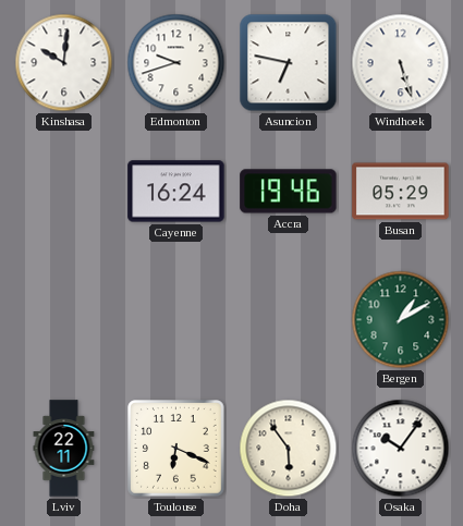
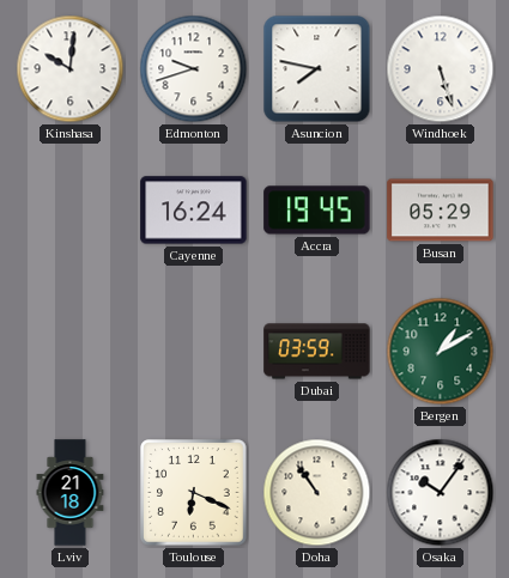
Asuncion: 6:47 -> 7:47 (317, 69)
Accra: 19:46 -> 19:45 (317, 211)
Dubai: none -> 03:59 (317, 352)
Lviv: 22:11 -> 21:18 (71, 493)
Doha: 5:54 -> 10:54 (317, 493)
